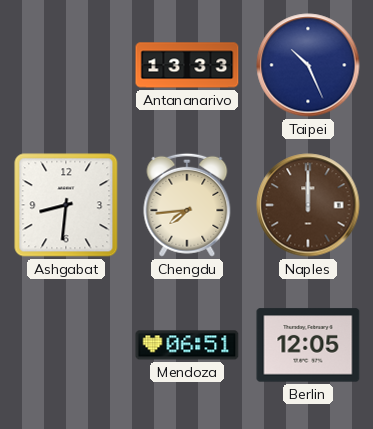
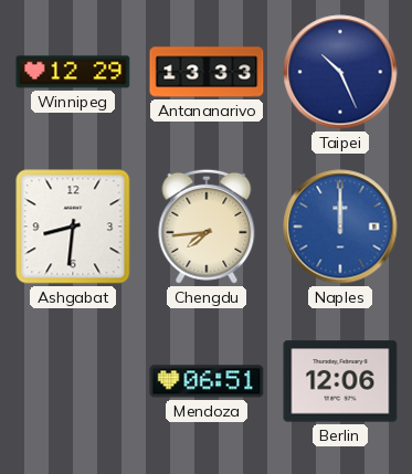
Winnipeg: none -> 12:29 (73, 72)
Naples dial: brown -> blue (340, 227)
Berlin: 12:05 -> 12:06 (340, 381)
